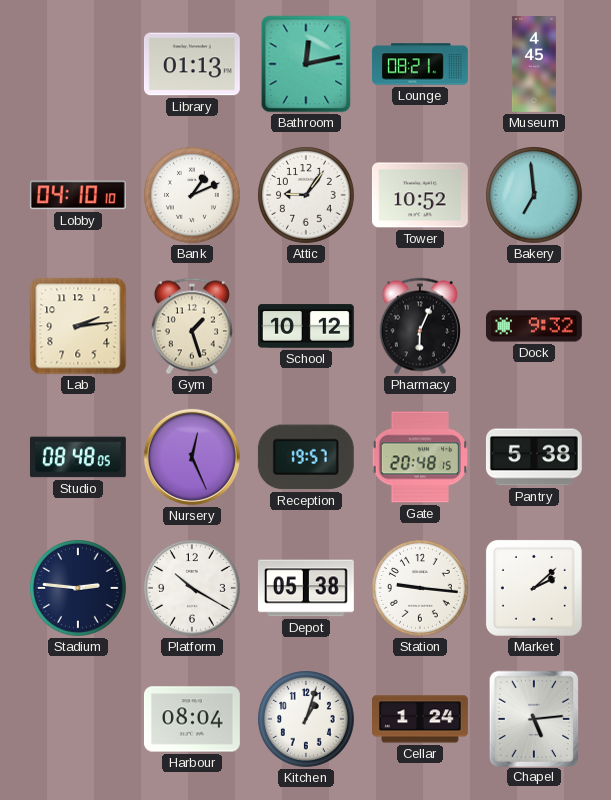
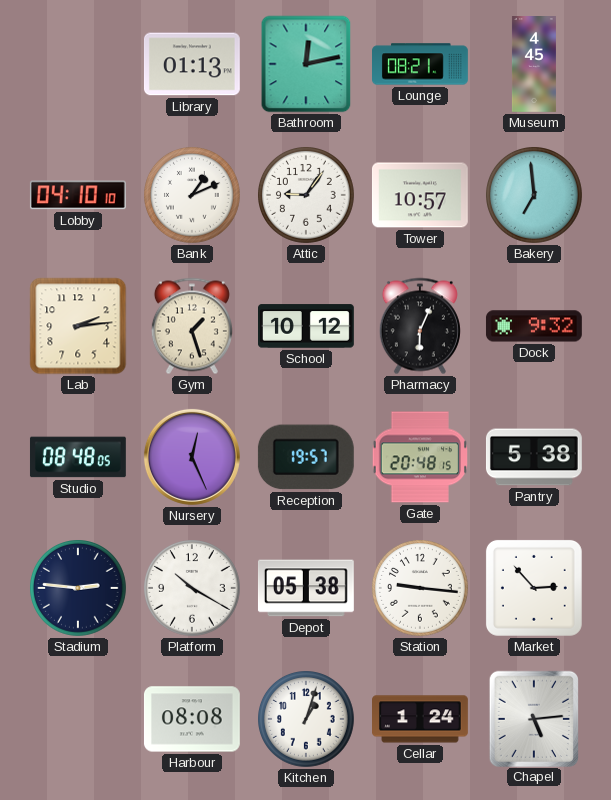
Tower: 10:52 -> 10:57 (420, 195)
Market: 2:08 -> 2:53 (534, 588)
Harbour: 08:04 -> 08:08 (192, 719)
